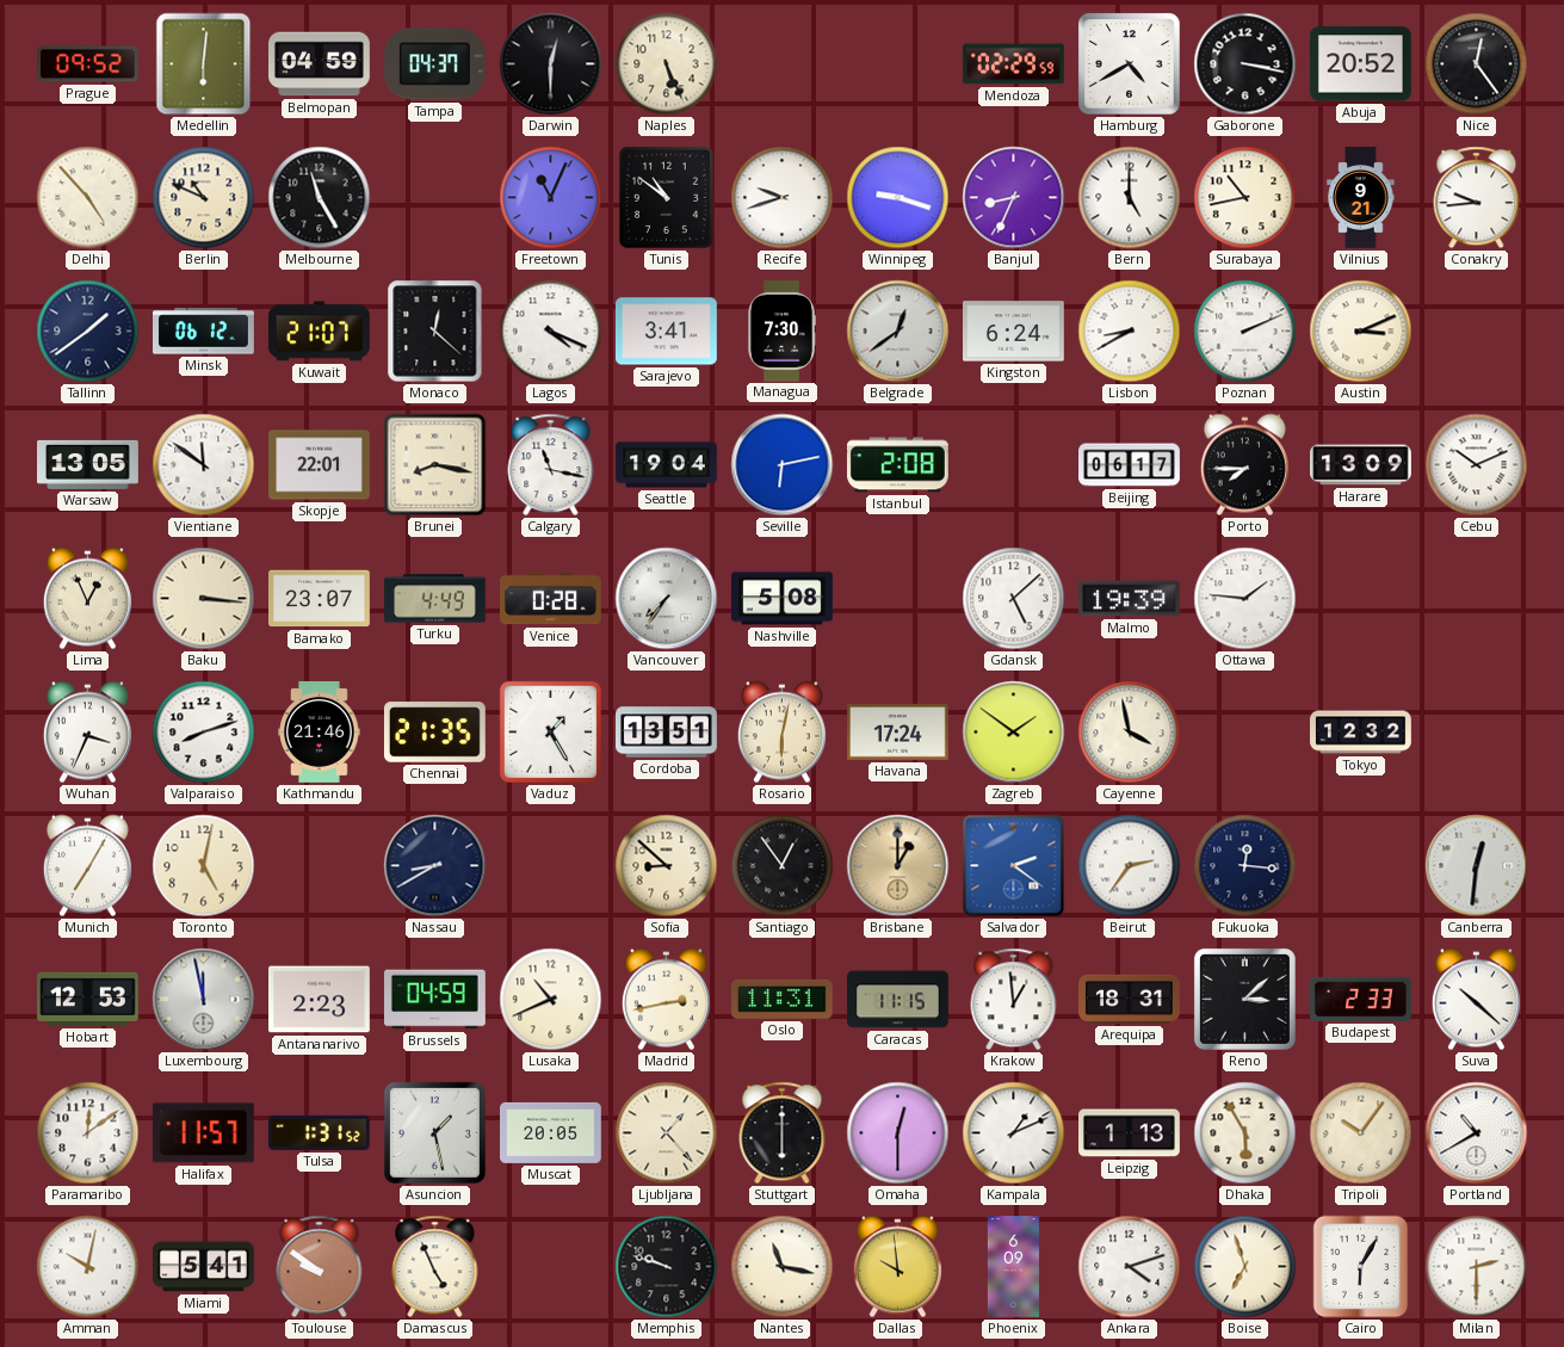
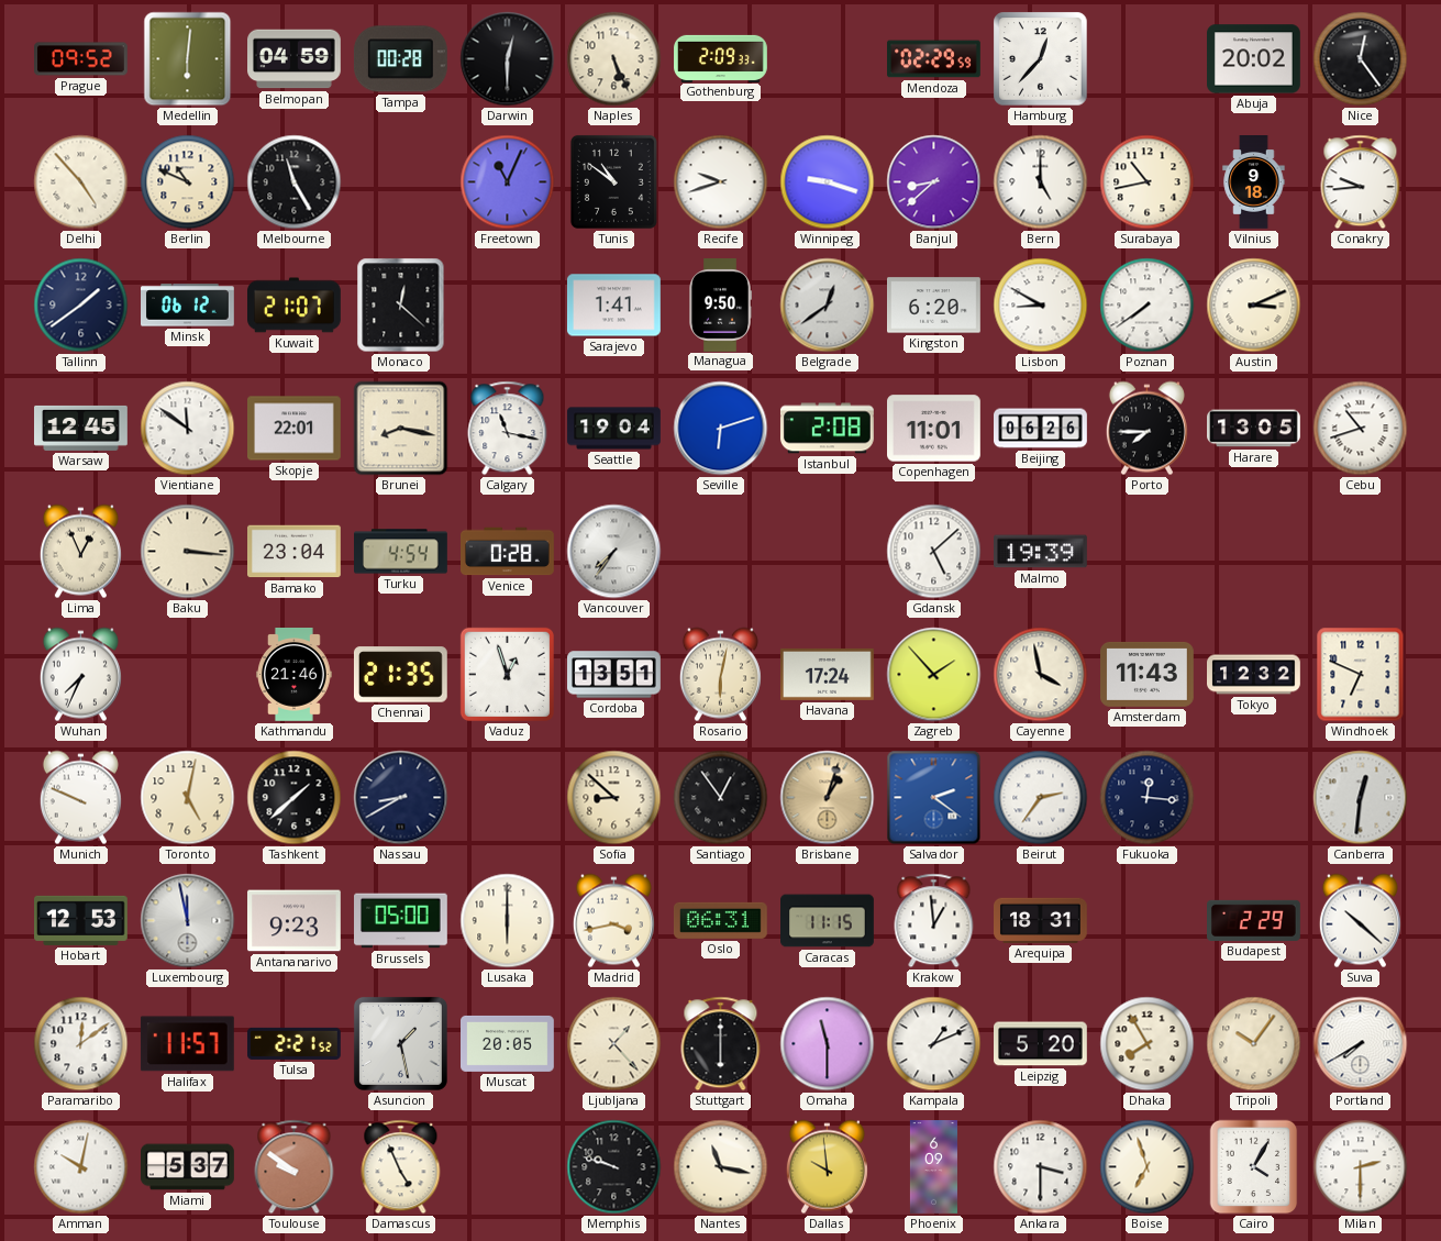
Tampa: 04:37 -> 00:28 (400, 59)
Gothenburg: none -> 2:09 (721, 58)
Hamburg: 4:40 -> 12:37 (1041, 59)
Gaborone: 3:17 -> none (1245, 64)
Abuja: 20:52 -> 20:02 (1254, 59)
Banjul: 8:34 -> 8:38 (934, 182)
Vilnius: 9:21 -> 9:18 (1254, 182)
Lagos: 4:19 -> none (551, 332)
Sarajevo: 3:41 -> 1:41 (614, 306)
Managua: 7:30 -> 9:50 (720, 306)
Kingston: 6:24 -> 6:20 (934, 306)
Lisbon: 8:40 -> 8:50 (1041, 306)
Poznan: 2:11 -> 7:39 (1148, 306)
Warsaw: 13:05 -> 12:45 (81, 428)
Seville: 6:13 -> 6:12 (721, 429)
Copenhagen: none -> 11:01 (934, 429)
Beijing: 06:17 -> 06:26 (1041, 429)
Harare: 13:09 -> 13:05 (1254, 429)
Cebu: 10:11 -> 10:42 (1361, 429)
Bamako: 23:07 -> 23:04 (295, 552)
Turku: 4:49 -> 4:54 (401, 552)
Nashville: 5:08 -> none (783, 599)
Ottawa: 1:46 -> none (1245, 599)
Wuhan: 3:34 -> 7:34 (80, 675)
Valparaiso: 8:12 -> none (204, 733)
Vaduz: 1:25 -> 12:57 (507, 674)
Zagreb: 1:51 -> 1:53 (934, 675)
Amsterdam: none -> 11:43 (1148, 674)
Windhoek: none -> 6:49 (1361, 675)
Munich: 7:05 -> 9:49 (80, 798)
Tashkent: none -> 1:38 (295, 798)
Brisbane: 1:00 -> 1:03 (828, 798)
Antananarivo: 2:23 -> 9:23 (295, 921)
Brussels: 04:59 -> 05:00 (401, 921)
Lusaka: 10:41 -> 6:00 (508, 921)
Madrid: 2:43 -> 3:43 (613, 921)
Oslo: 11:31 -> 06:31 (720, 920)
Reno: 3:08 -> none (1244, 999)
Budapest: 2:33 -> 2:29 (1254, 920)
Tulsa: 1:31 -> 2:21 (295, 1043)
Omaha: 12:30 -> 11:30 (828, 1044)
Leipzig: 1:13 -> 5:20 (1041, 1044)
Dhaka: 5:55 -> 7:55 (1148, 1044)
Portland: 10:40 -> 7:40 (1361, 1044)
Miami: 5:41 -> 5:37 (188, 1167)
Ankara: 4:12 -> 3:30 (1041, 1167)
Cairo: 6:05 -> 4:05 (1254, 1167)
